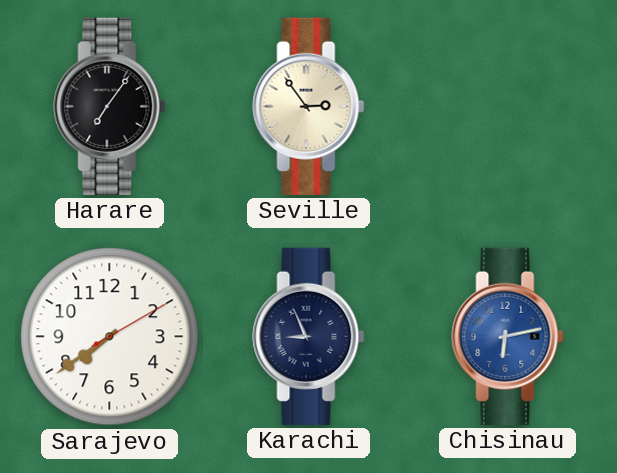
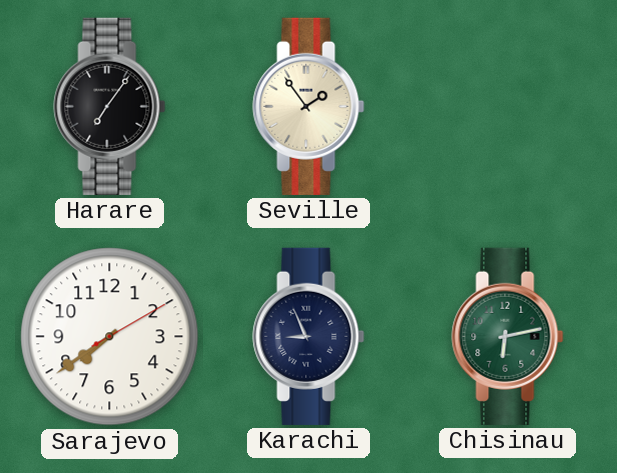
Seville: 2:54 -> 1:54 (309, 106)
Chisinau dial: blue -> green (508, 336)
